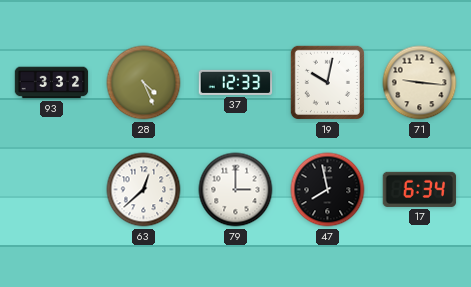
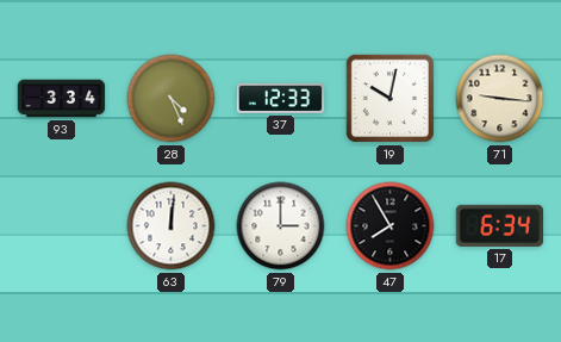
93: 3:32 -> 3:34 (62, 99)
63: 12:38 -> 12:01 (172, 226)
47: 7:58 -> 7:55 (391, 226)
